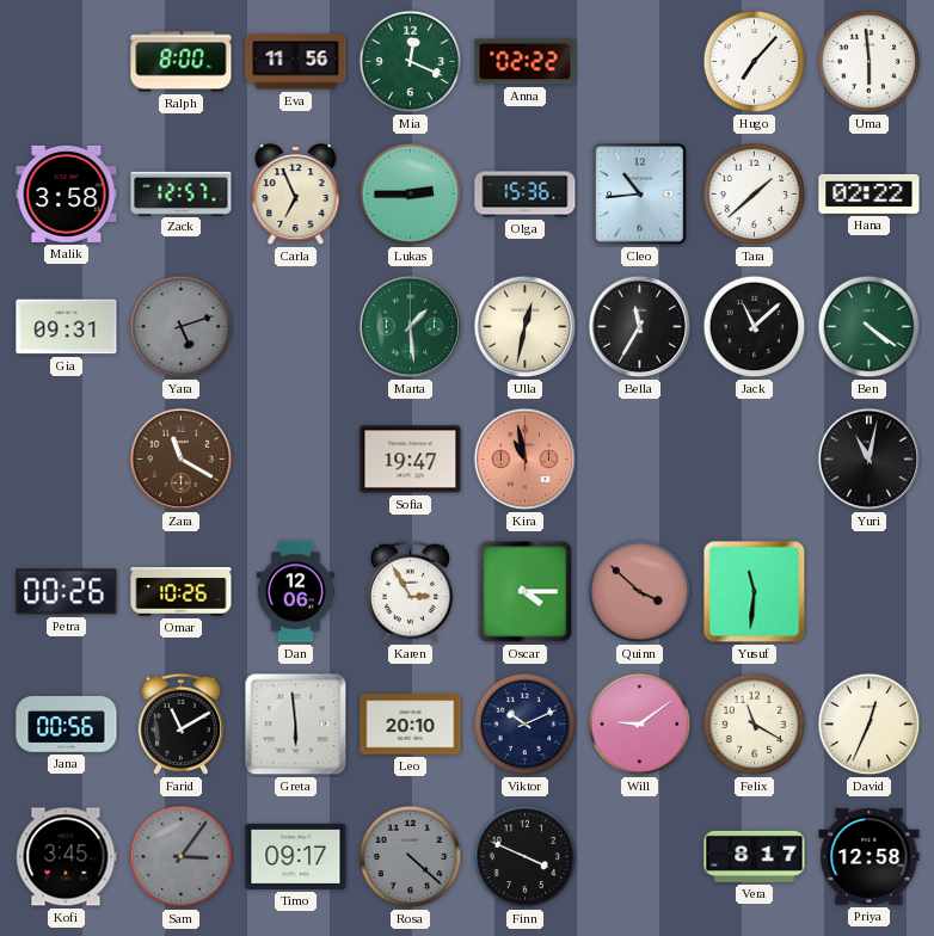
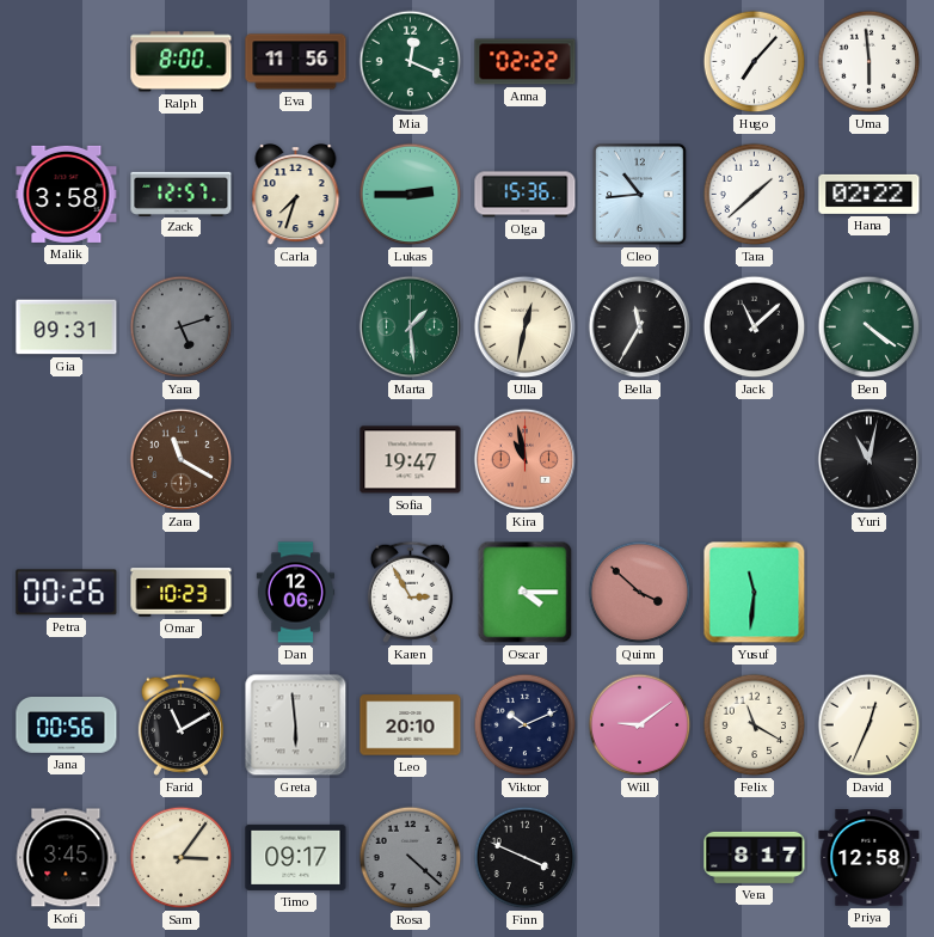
Carla: 6:56 -> 7:33 (296, 196)
Omar: 10:26 -> 10:23 (182, 593)
Sam dial: grey -> cream (182, 858)
